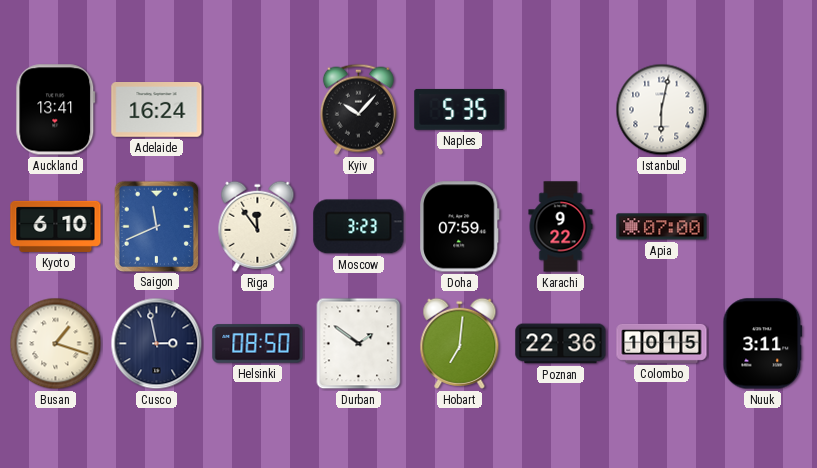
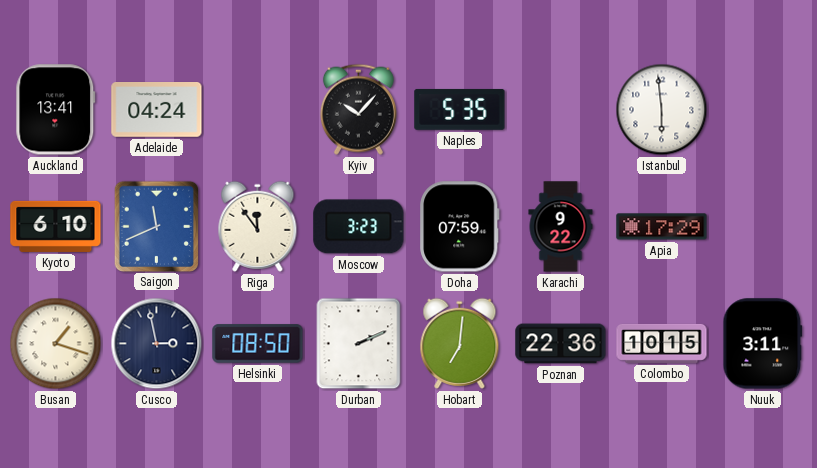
Adelaide: 16:24 -> 04:24 (157, 110)
Istanbul: 6:02 -> 5:59 (662, 110)
Apia: 07:00 -> 17:29 (662, 227)
Durban: 1:51 -> 2:11 (359, 344)
